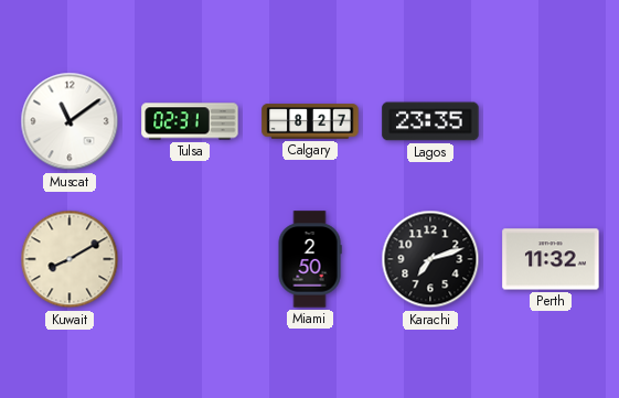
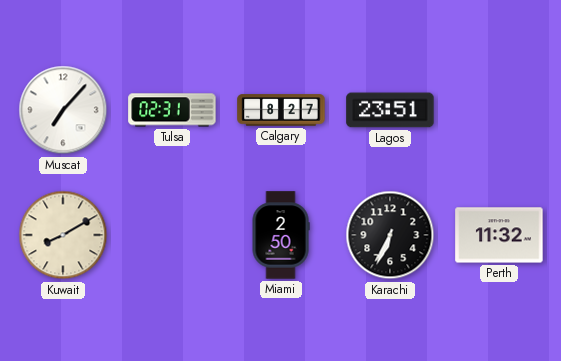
Muscat: 11:09 -> 7:07 (63, 110)
Lagos: 23:35 -> 23:51 (390, 110)
Karachi: 7:12 -> 6:34 (390, 235)
